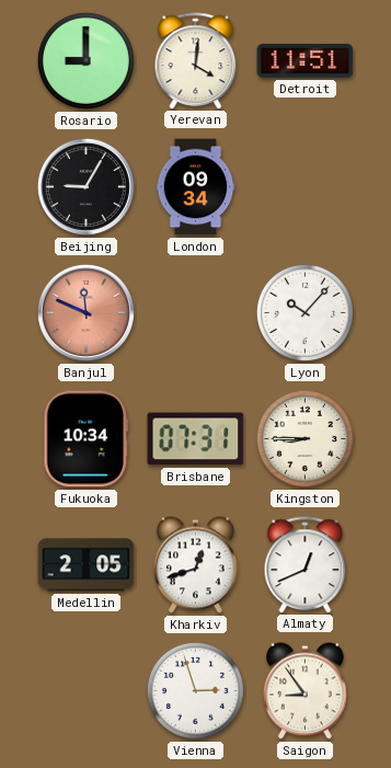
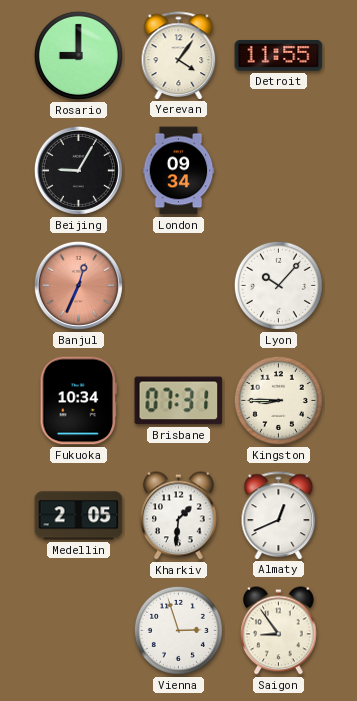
Yerevan: 4:01 -> 4:06 (179, 55)
Detroit: 11:51 -> 11:55 (279, 56)
Banjul: 11:49 -> 12:34 (78, 285)
Kharkiv: 12:42 -> 1:31 (179, 516)
